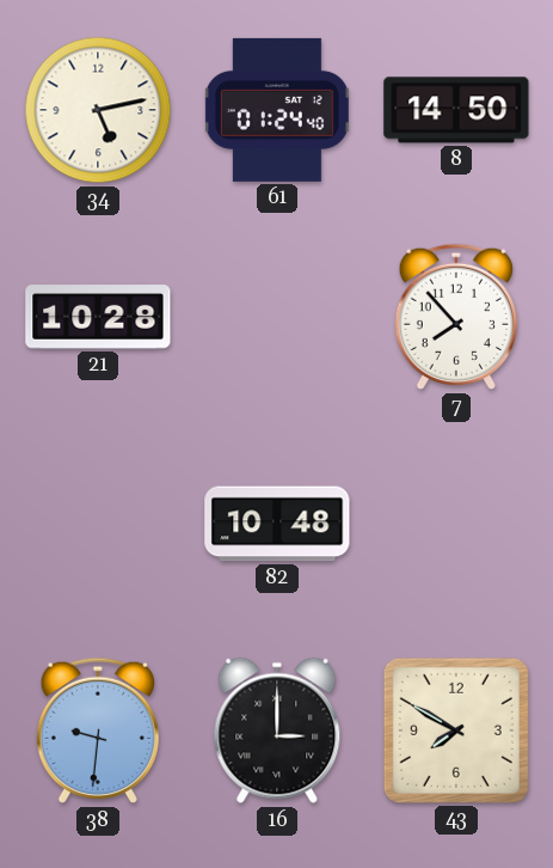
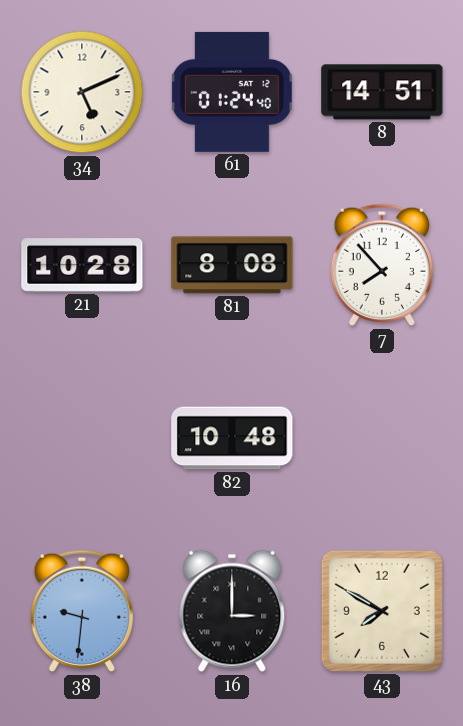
34: 5:13 -> 5:11 (82, 92)
8: 14:50 -> 14:51 (382, 92)
81: none -> 8:08 (232, 265)
